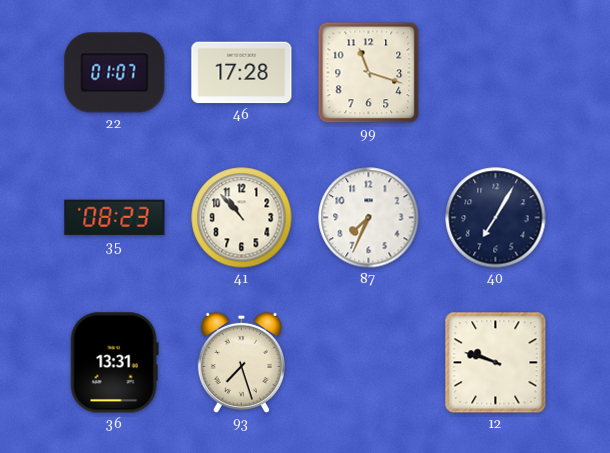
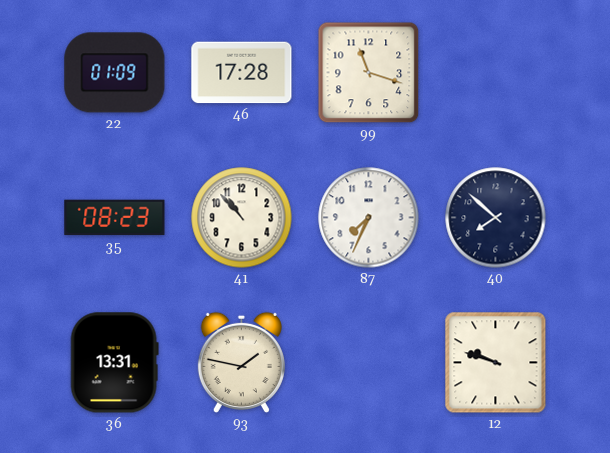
22: 01:07 -> 01:09 (115, 73)
40: 7:05 -> 7:52 (496, 218)
93: 7:27 -> 1:47 (241, 362)
